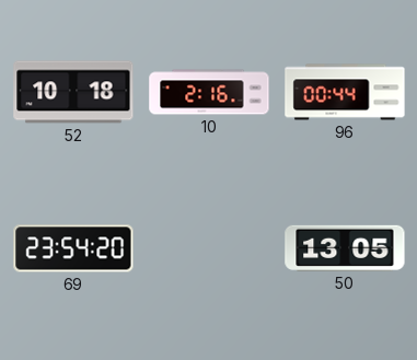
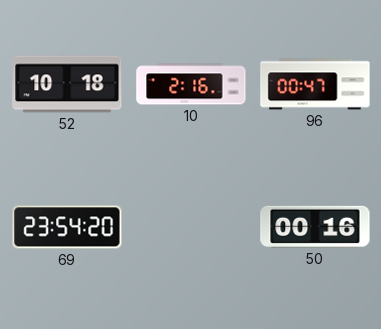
96: 00:44 -> 00:47 (315, 84)
50: 13:05 -> 00:16 (315, 227)
